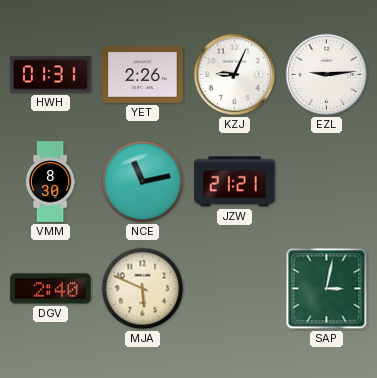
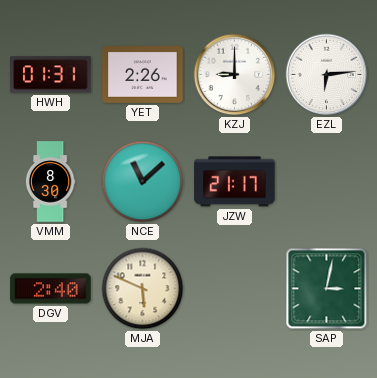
KZJ: 9:04 -> 9:00 (235, 75)
EZL: 9:14 -> 6:14 (327, 75)
NCE: 11:13 -> 11:08 (143, 182)
JZW: 21:21 -> 21:17 (235, 182)
